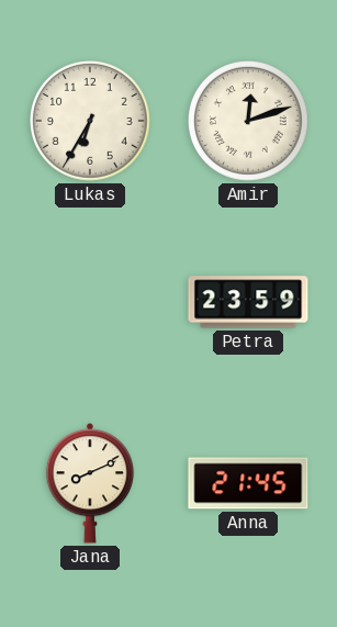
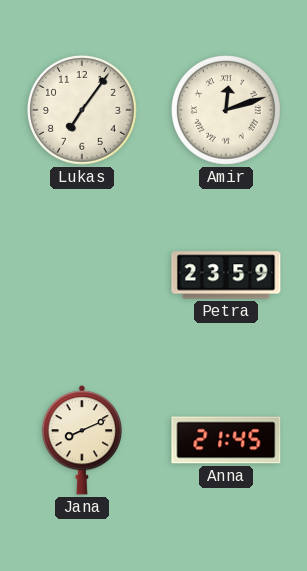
Lukas: 6:35 -> 7:06 (83, 111)
